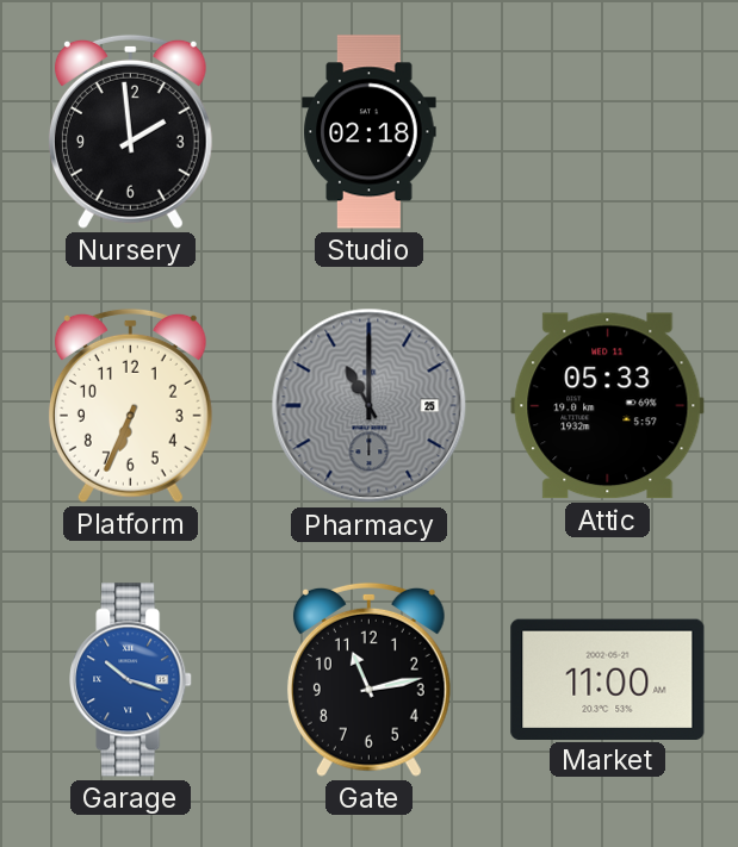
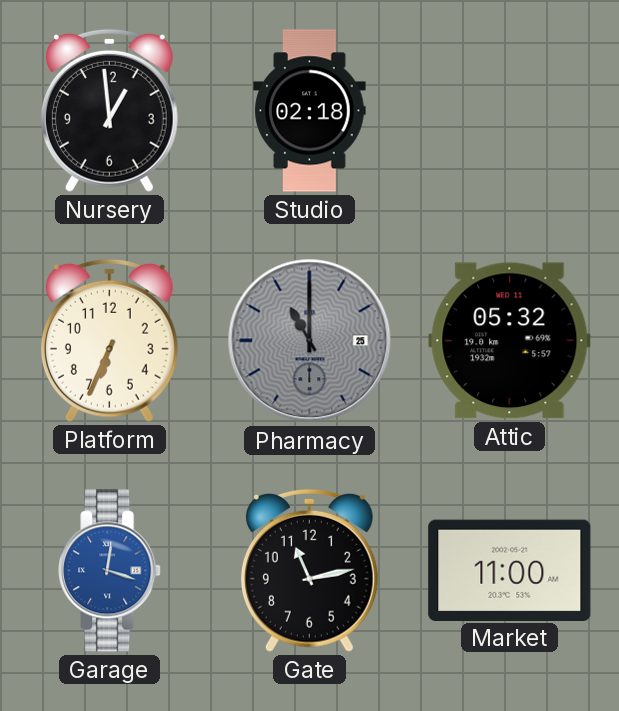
Nursery: 1:59 -> 12:59 (109, 110)
Attic: 05:33 -> 05:32 (510, 341)
Garage: 10:18 -> 12:18 (110, 571)
